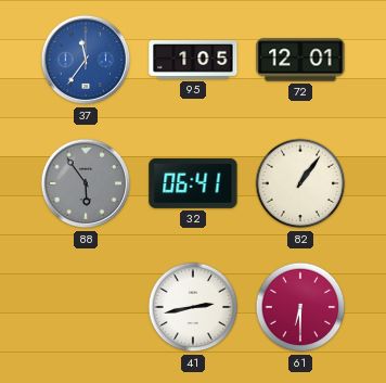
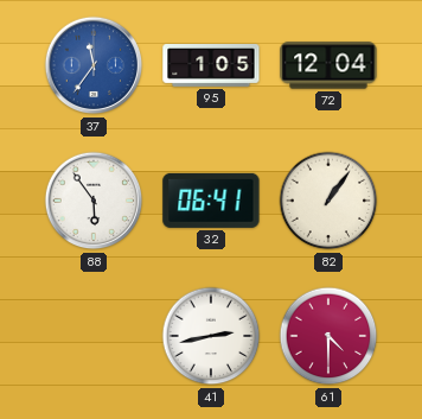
72: 12:01 -> 12:04 (328, 65)
88 dial: grey -> white (94, 201)
61: 6:30 -> 4:30 (328, 336)
